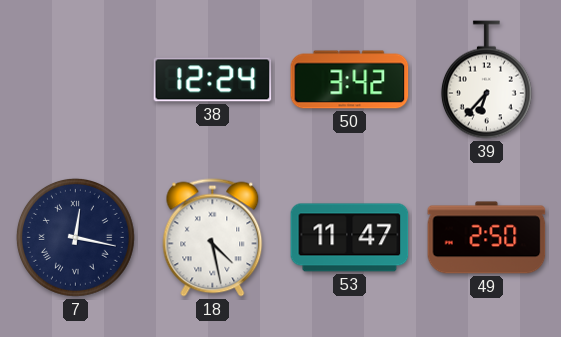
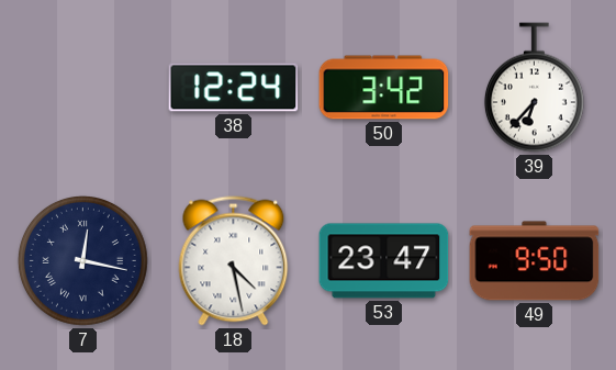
53: 11:47 -> 23:47 (384, 261)
49: 2:50 -> 9:50 (535, 261)
